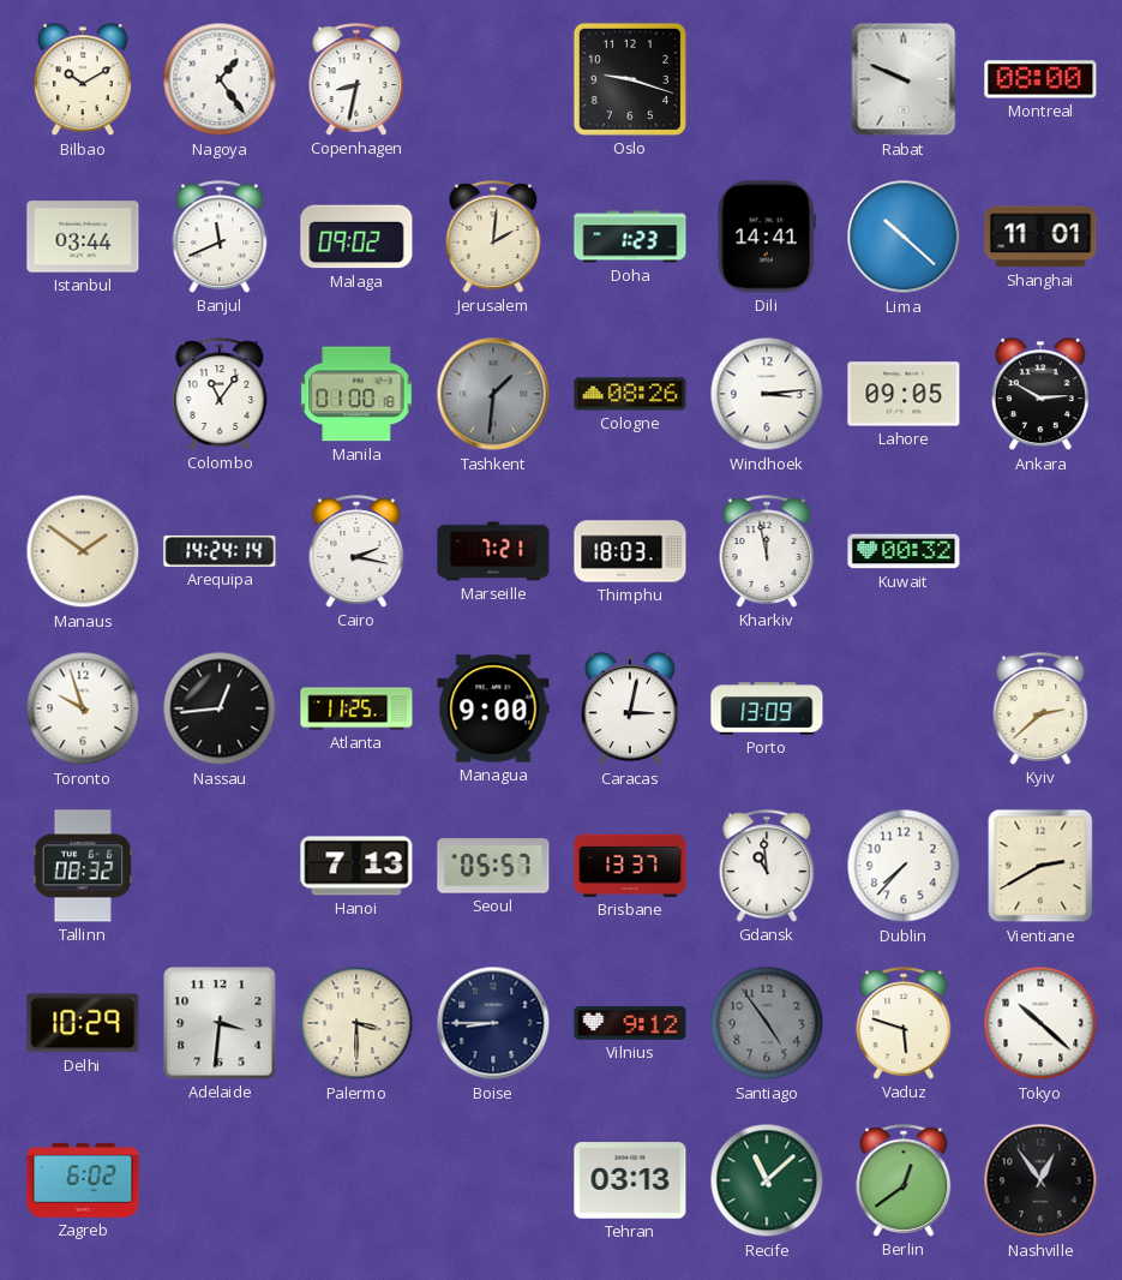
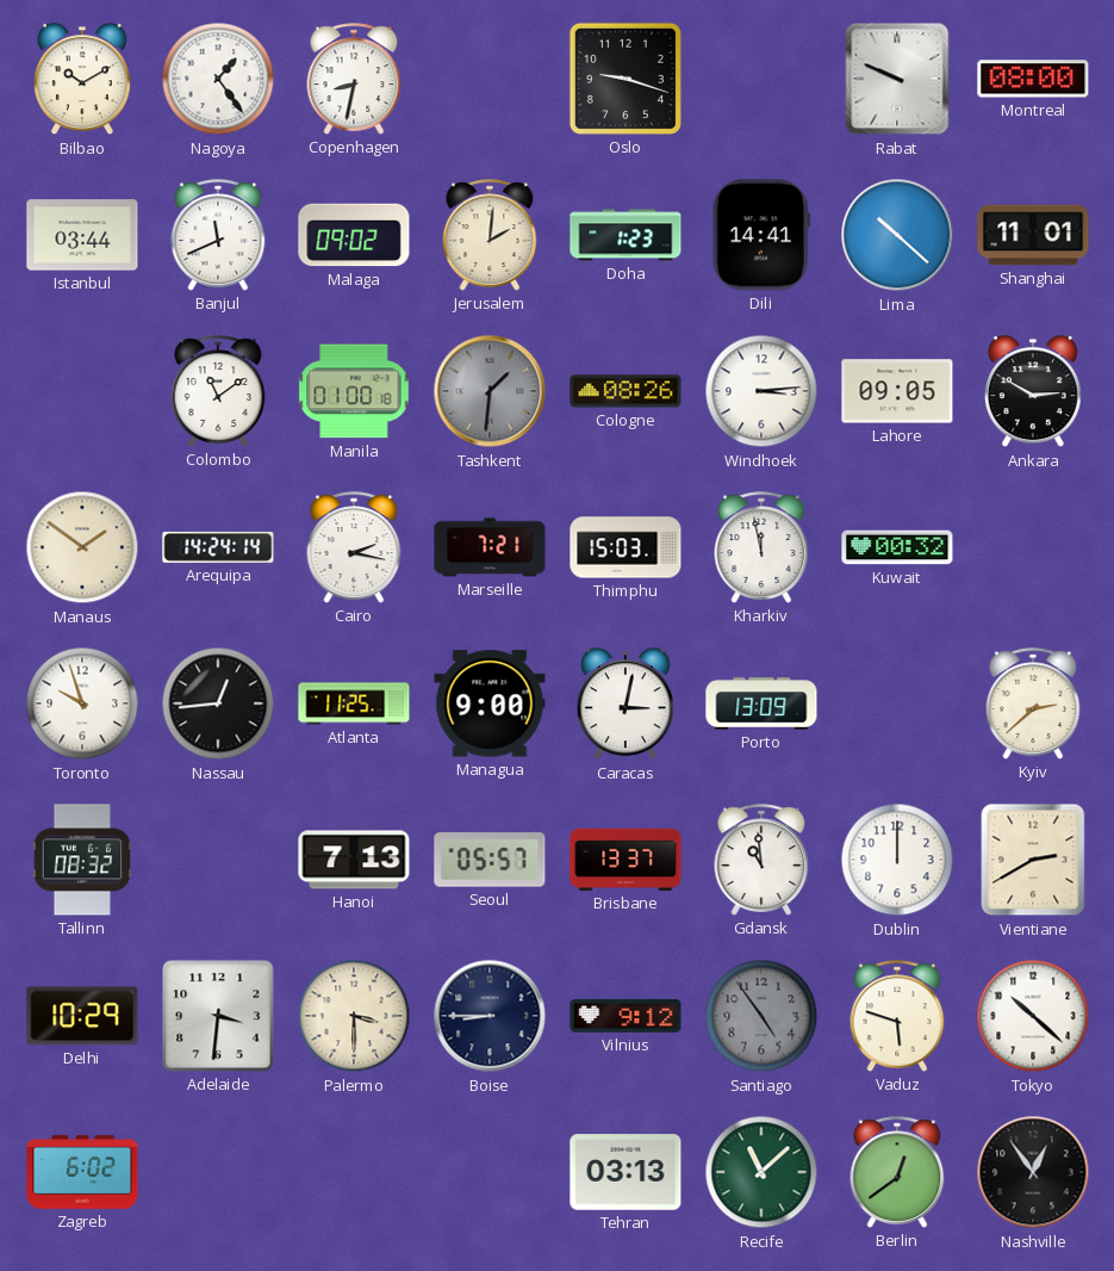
Colombo: 11:06 -> 11:09 (218, 391)
Thimphu: 18:03 -> 15:03 (626, 547)
Dublin: 7:37 -> 12:00 (897, 860)
